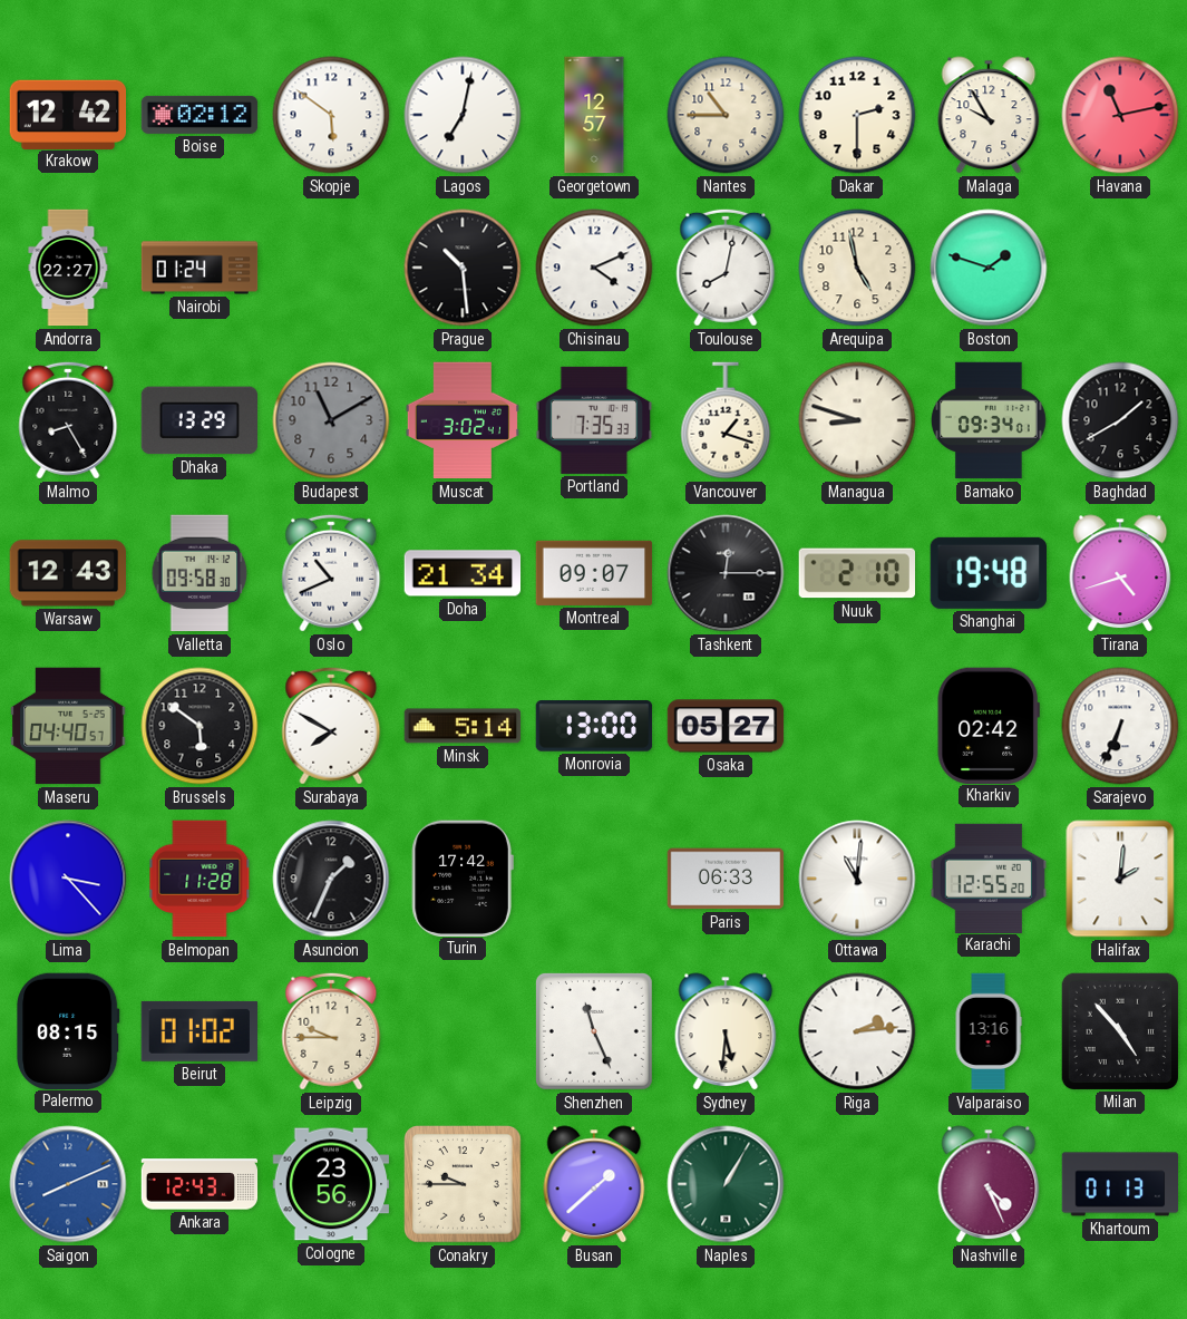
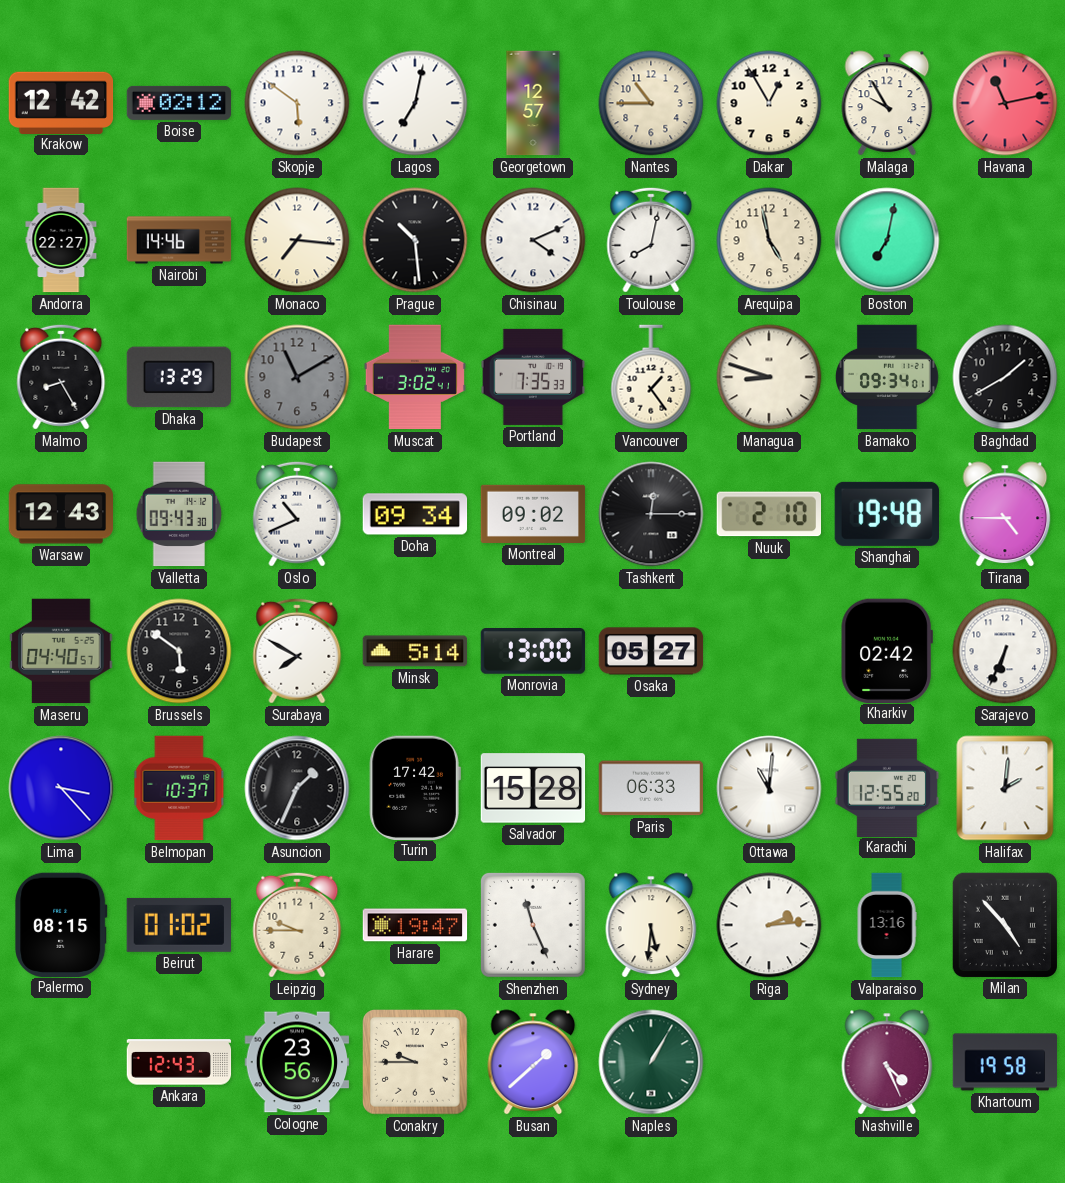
Dakar: 2:30 -> 12:55 (769, 103)
Nairobi: 01:24 -> 14:46 (179, 240)
Monaco: none -> 7:16 (297, 240)
Boston: 1:48 -> 7:02 (887, 240)
Vancouver: 1:18 -> 1:24 (651, 377)
Valletta: 09:58 -> 09:43 (179, 514)
Doha: 21:34 -> 09:34 (415, 514)
Montreal: 09:07 -> 09:02 (533, 514)
Tirana: 4:42 -> 4:45 (1005, 514)
Belmopan: 11:28 -> 10:37 (179, 788)
Salvador: none -> 15:28 (533, 788)
Harare: none -> 19:47 (415, 925)
Saigon: 8:11 -> none (68, 1184)
Khartoum: 01:13 -> 19:58 (1005, 1062)
